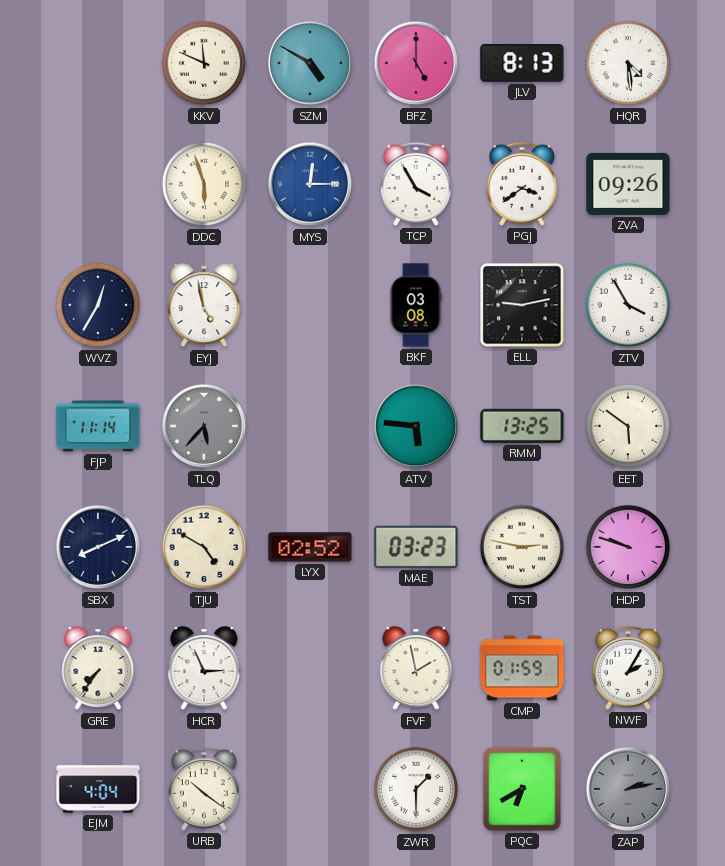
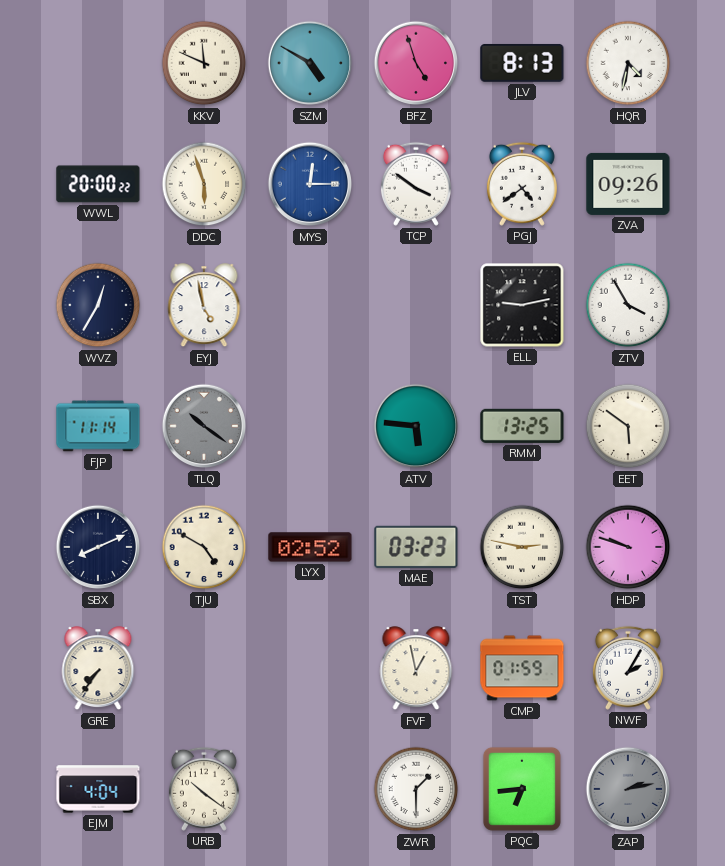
BFZ: 5:00 -> 4:57 (416, 63)
HQR: 4:29 -> 4:32 (628, 63)
WWL: none -> 20:00 (98, 184)
TCP: 3:55 -> 3:51 (416, 184)
PGJ: 3:39 -> 4:39 (522, 184)
BKF: 03:08 -> none (416, 305)
TLQ: 5:37 -> 10:21 (204, 426)
HCR: 2:56 -> none (204, 669)
FVF: 1:58 -> 12:58 (416, 669)
PQC: 6:40 -> 6:44 (522, 789)
